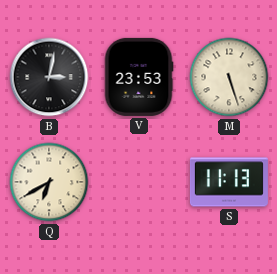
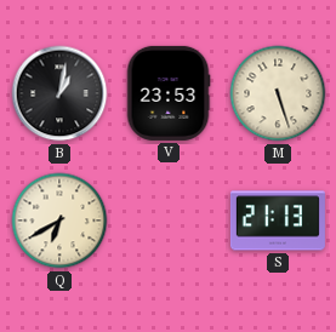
B: 3:02 -> 1:02 (59, 93)
S: 11:13 -> 21:13 (278, 221)
